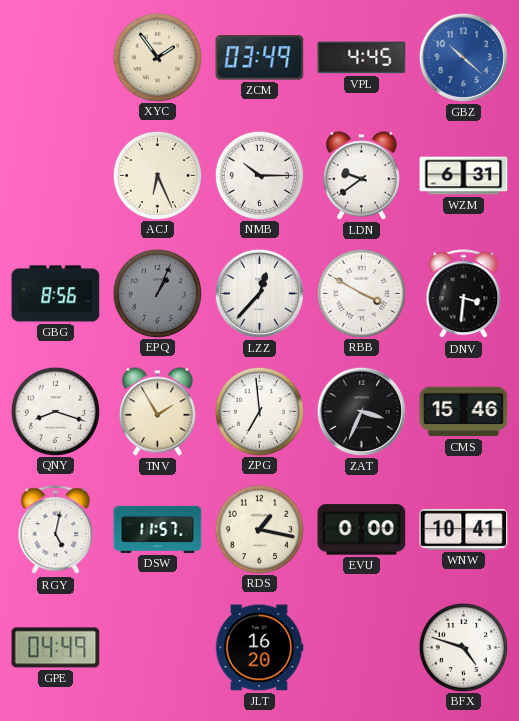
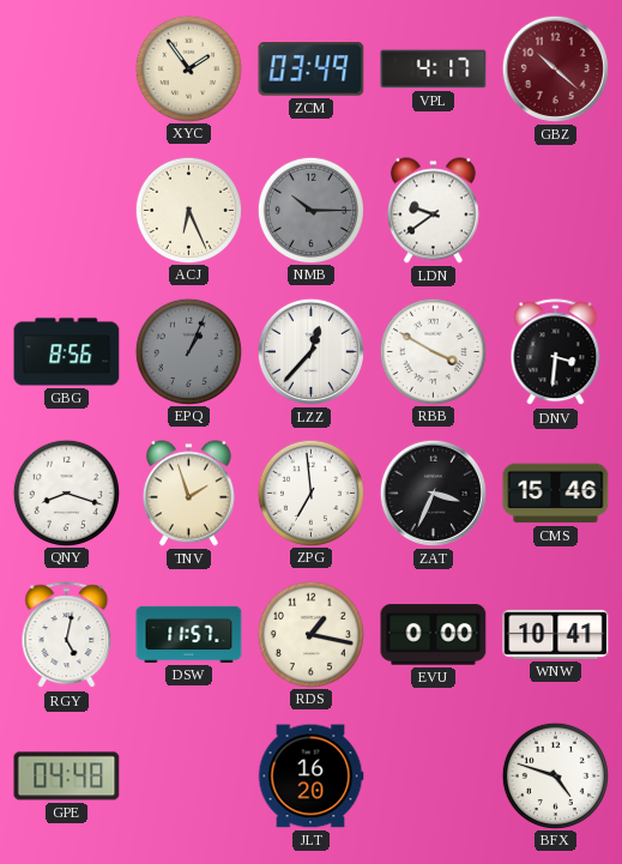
VPL: 4:45 -> 4:17 (434, 70)
GBZ dial: blue -> burgundy (555, 68)
NMB dial: white -> grey (310, 210)
WZM: 6:31 -> none (464, 176)
TNV: 1:55 -> 1:57 (188, 494)
GPE: 04:49 -> 04:48 (67, 777)
